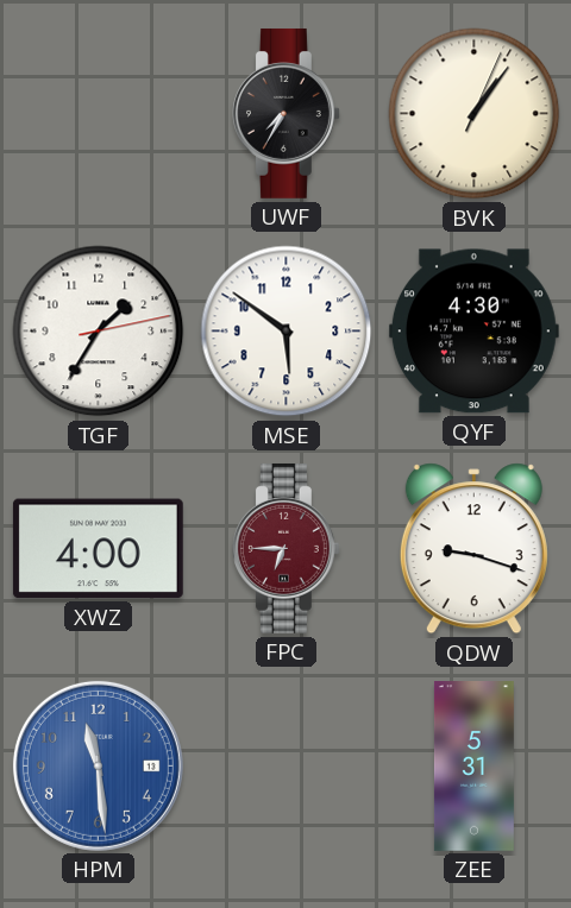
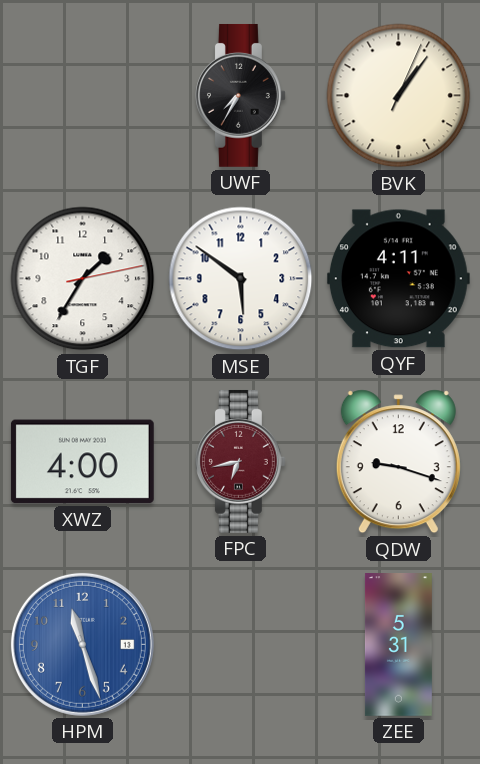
QYF: 4:30 -> 4:11 (398, 279)
FPC: 6:45 -> 6:43 (240, 461)
HPM: 11:29 -> 11:27 (82, 644)
